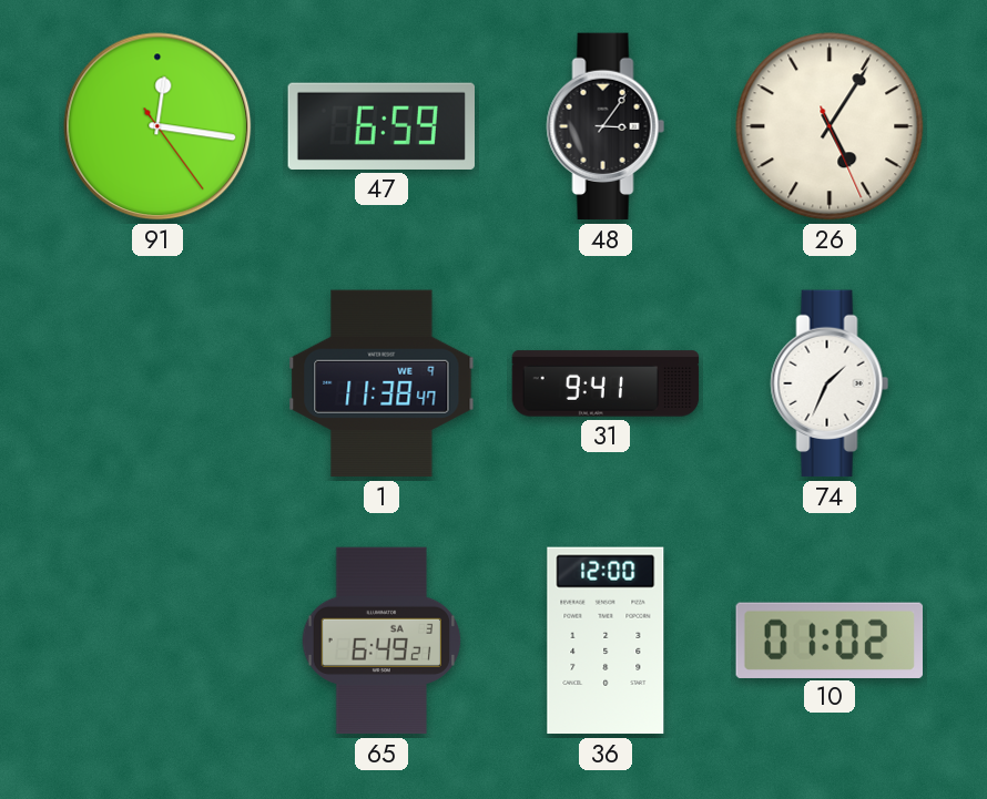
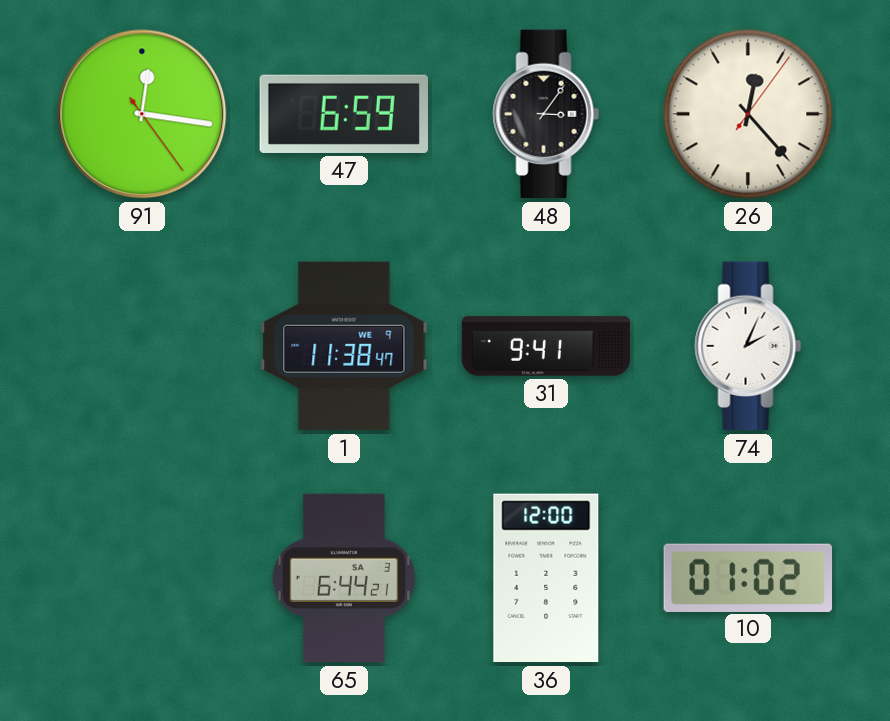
26: 5:05 -> 12:23 (748, 114)
74: 1:34 -> 2:04 (748, 346)
65: 6:49 -> 6:44 (344, 578)
